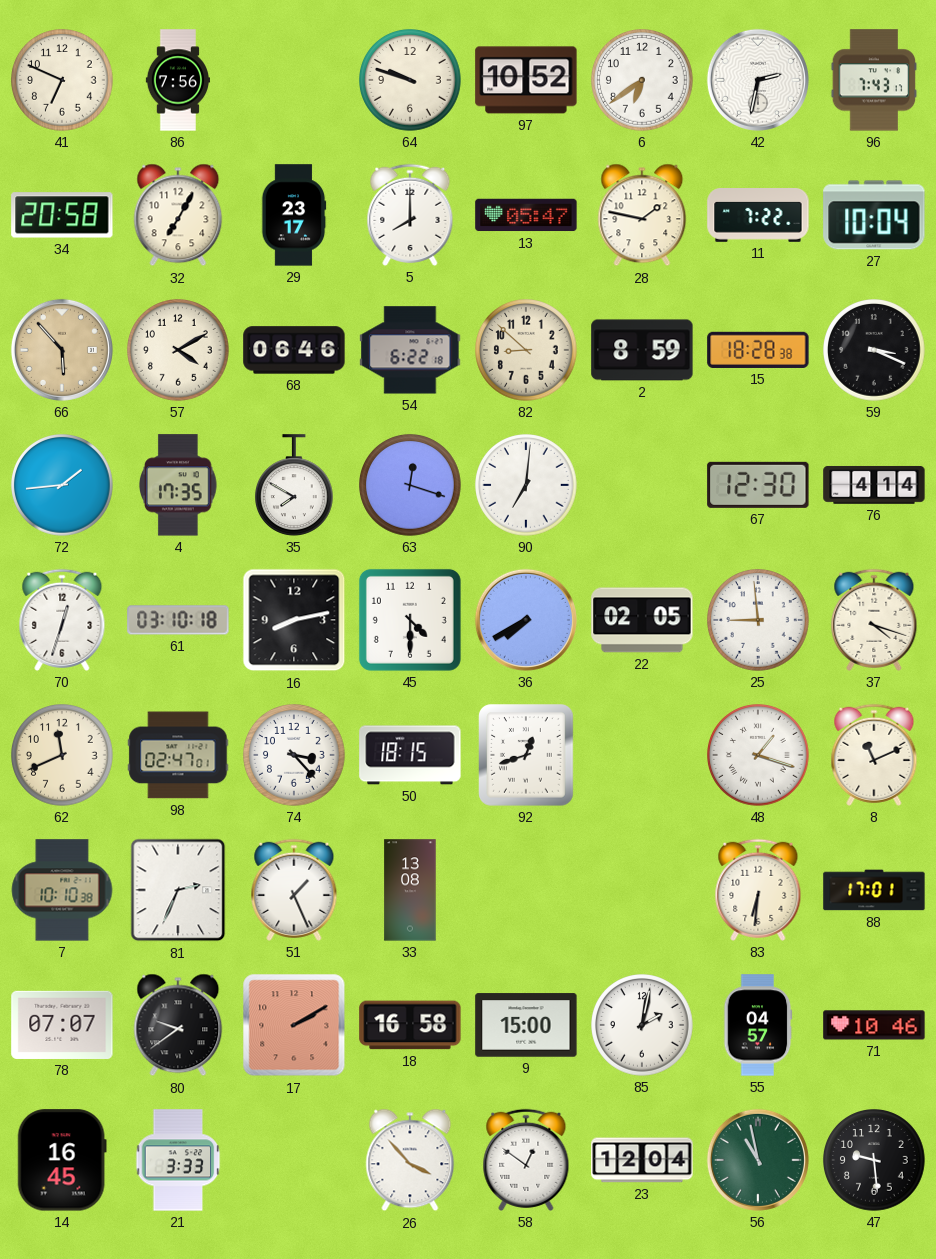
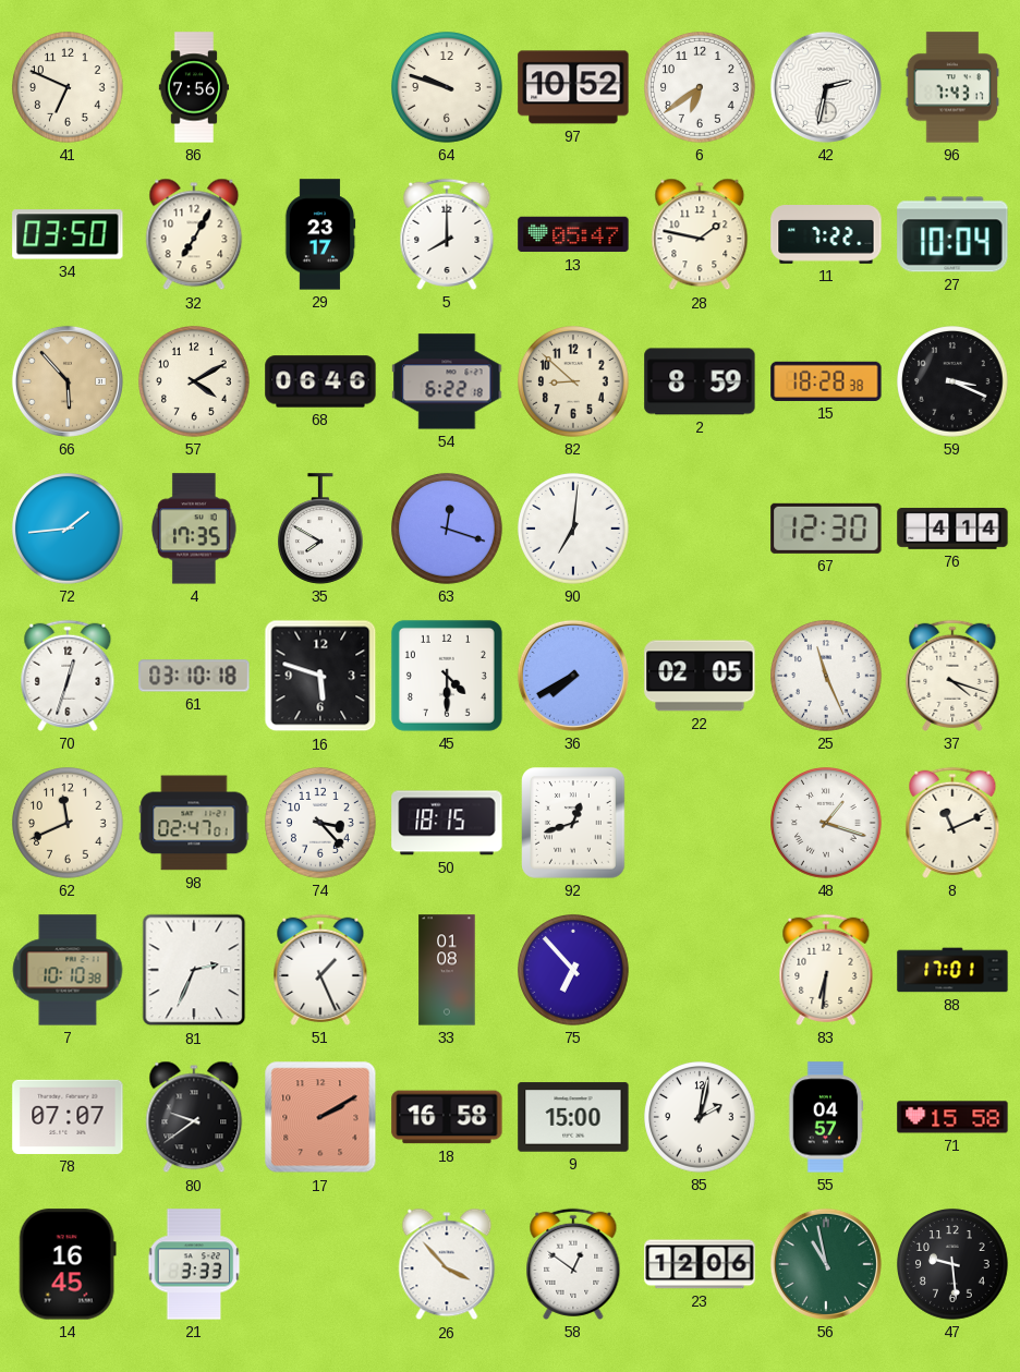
34: 20:58 -> 03:50 (68, 234)
16: 8:13 -> 5:48 (320, 676)
25: 8:59 -> 11:26 (827, 677)
33: 13:08 -> 01:08 (447, 970)
75: none -> 6:53 (574, 971)
71: 10:46 -> 15:58 (952, 1117)
23: 12:04 -> 12:06 (700, 1264)
